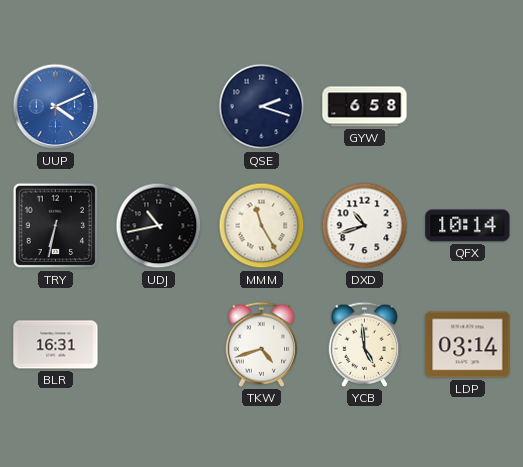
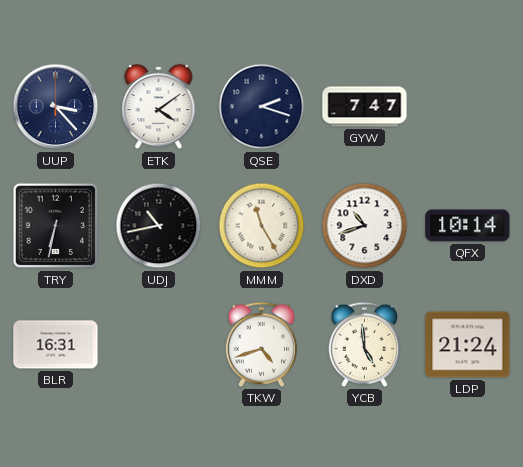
UUP: 4:11 -> 3:23 (56, 107)
UUP dial: blue -> navy (56, 107)
ETK: none -> 4:09 (159, 107)
GYW: 6:58 -> 7:47 (365, 107)
LDP: 03:14 -> 21:24 (468, 345)
